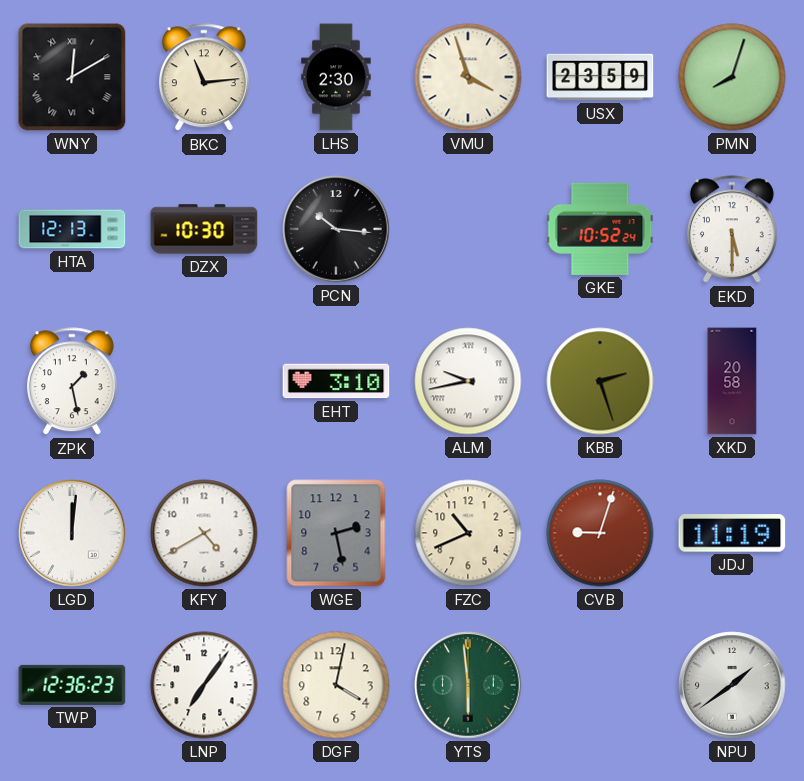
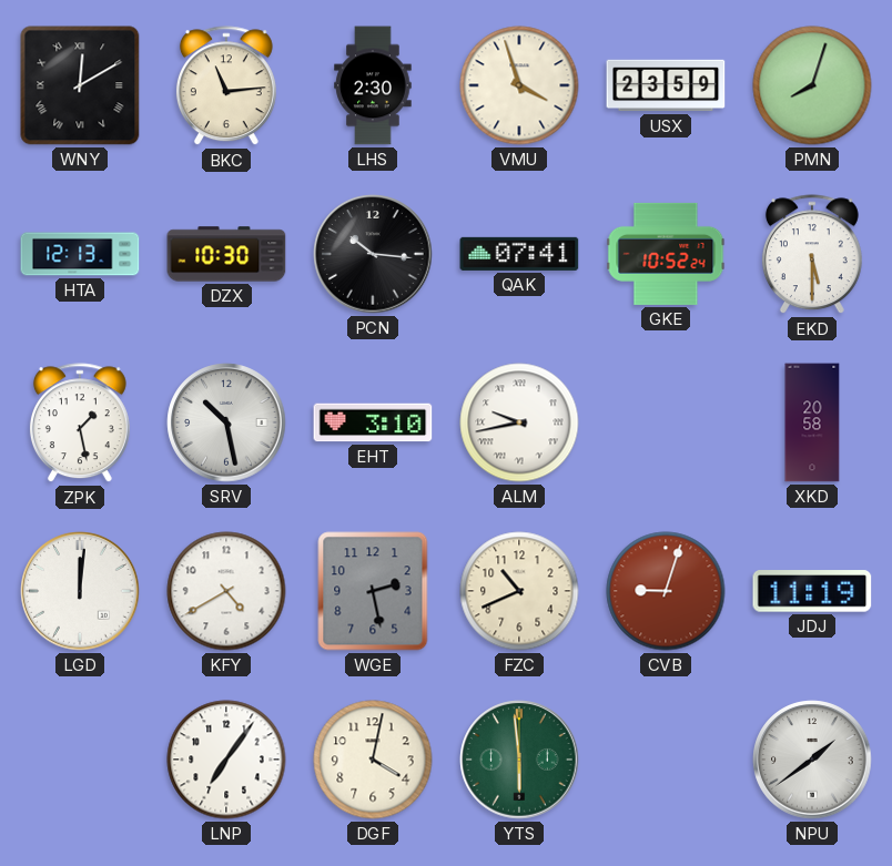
QAK: none -> 07:41 (519, 254)
SRV: none -> 10:28 (226, 422)
KBB: 2:27 -> none (600, 381)
TWP: 12:36 -> none (72, 685)
